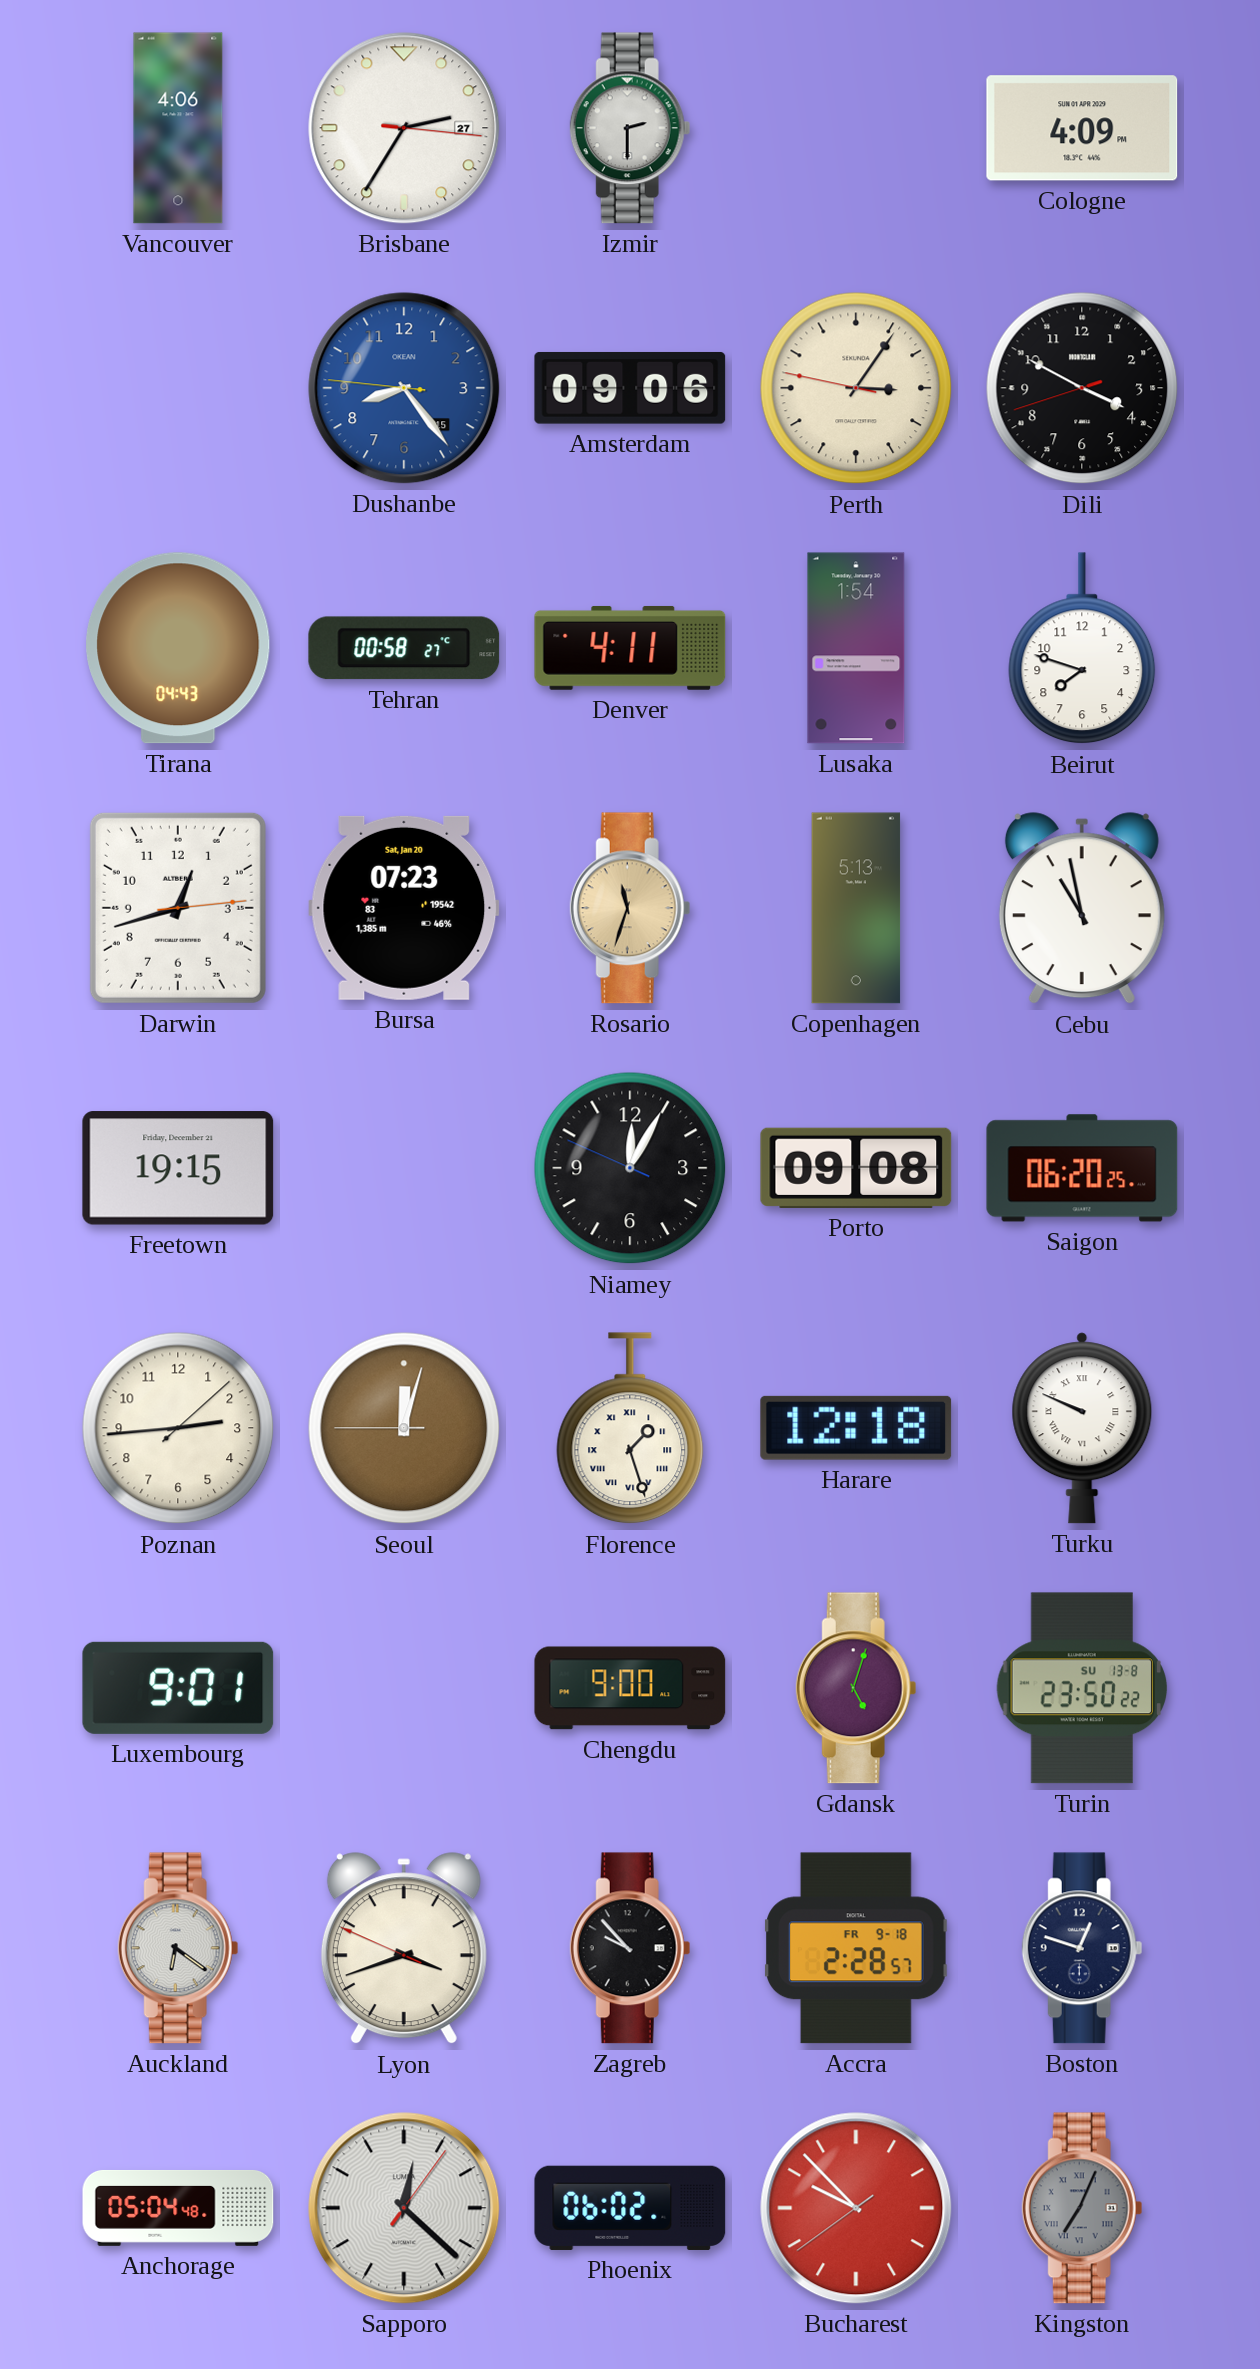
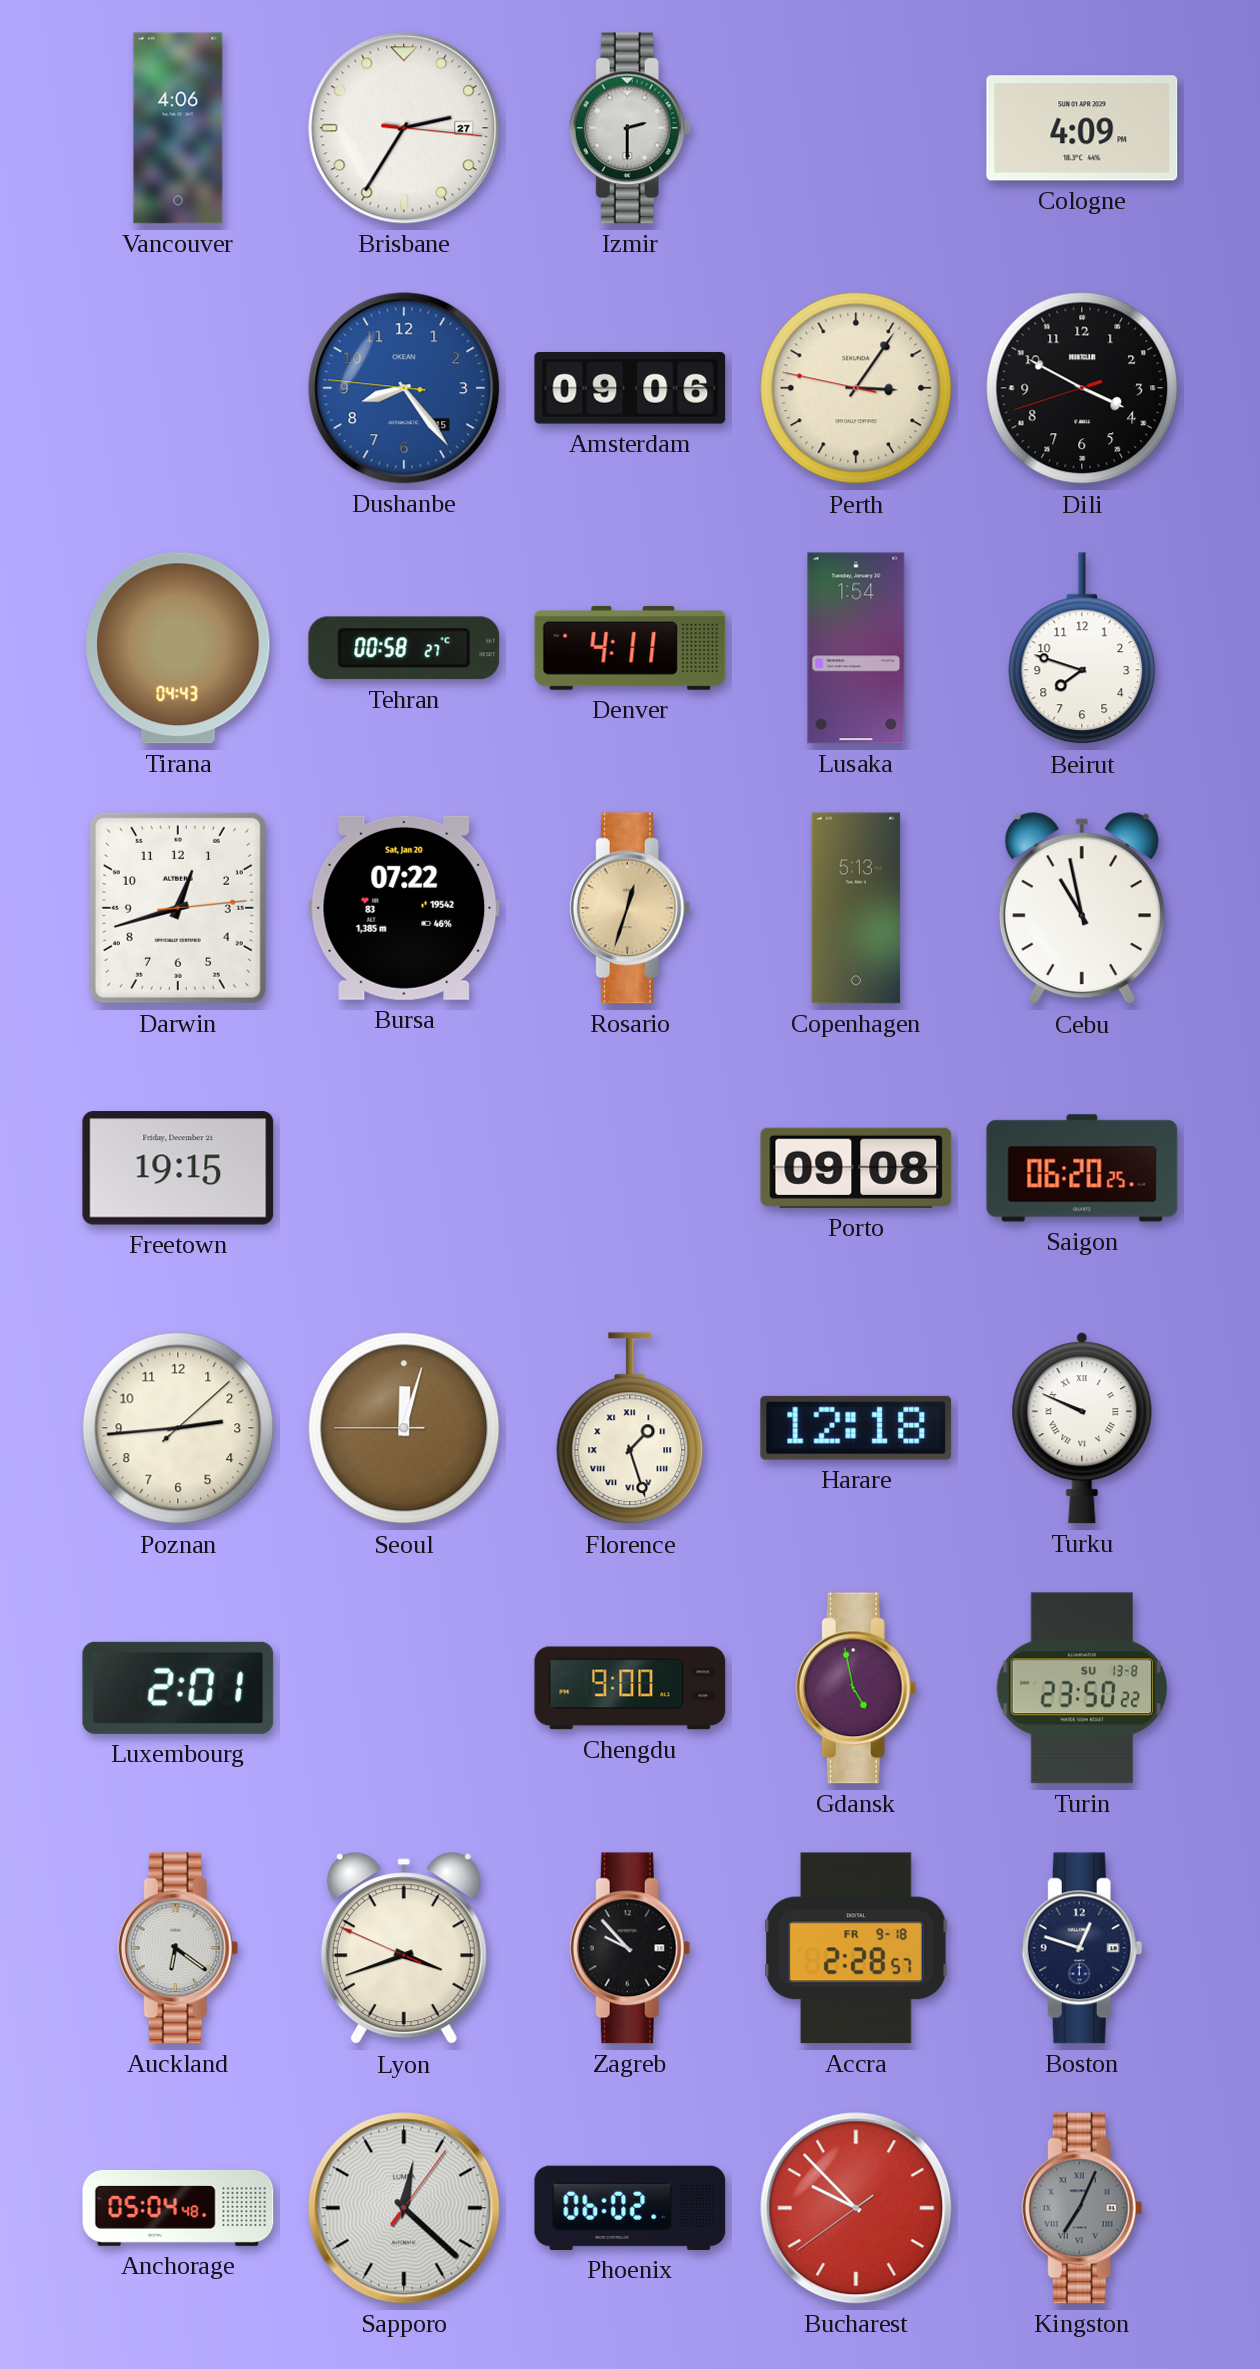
Bursa: 07:23 -> 07:22 (404, 908)
Rosario: 11:33 -> 12:33 (630, 908)
Niamey: 12:04 -> none (630, 1168)
Luxembourg: 9:01 -> 2:01 (178, 1688)
Gdansk: 5:03 -> 4:58 (856, 1688)
